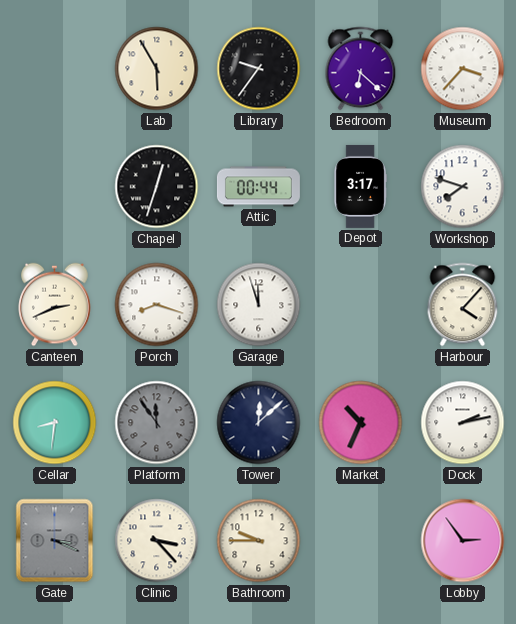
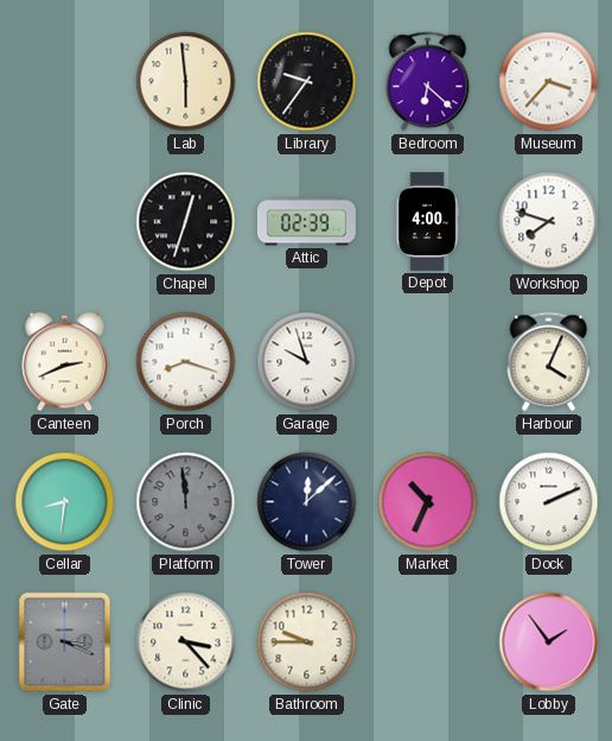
Lab: 5:55 -> 5:59 (186, 82)
Attic: 00:44 -> 02:39 (306, 222)
Depot: 3:17 -> 4:00 (427, 221)
Garage: 11:57 -> 9:57 (307, 362)
Harbour: 4:07 -> 4:04 (549, 362)
Platform: 11:54 -> 11:59 (186, 502)
Dock: 2:13 -> 2:11 (549, 502)
Lobby: 2:54 -> 1:54 (549, 642)
